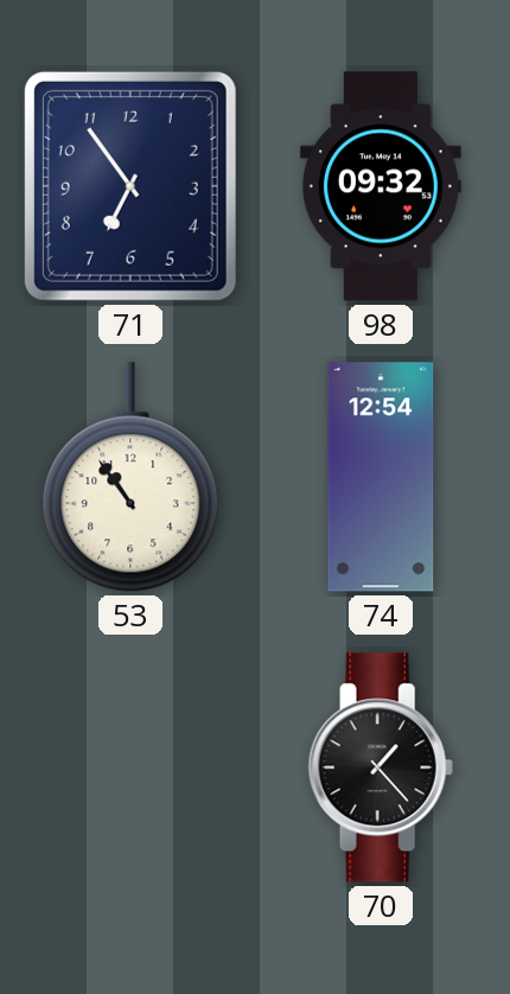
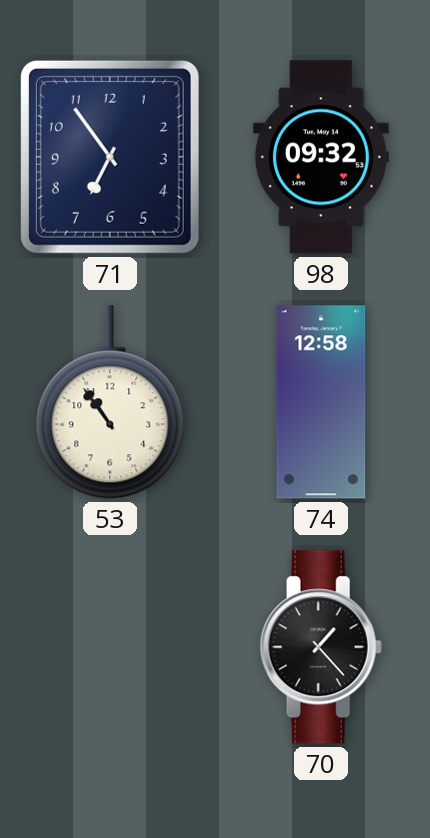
74: 12:54 -> 12:58 (321, 402)
